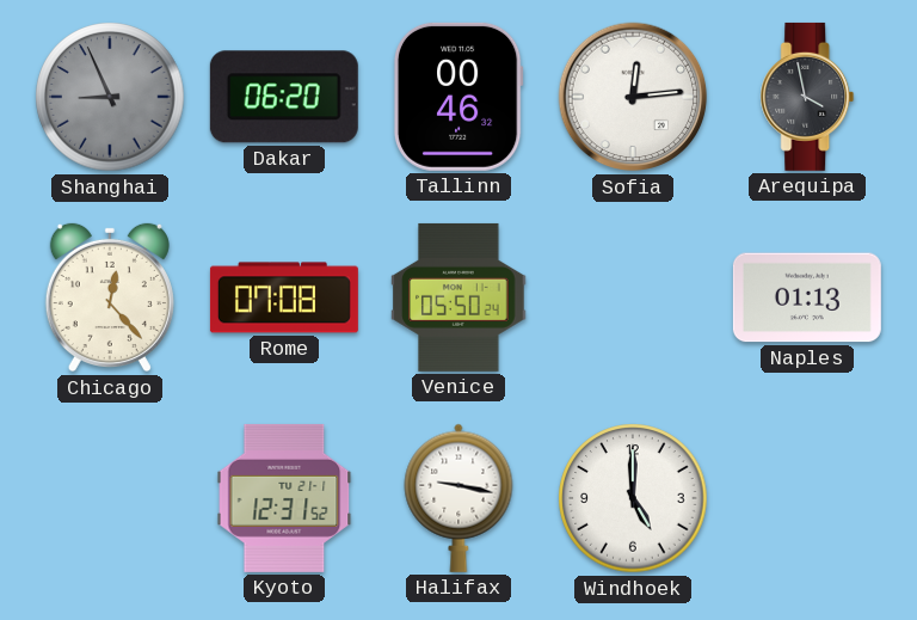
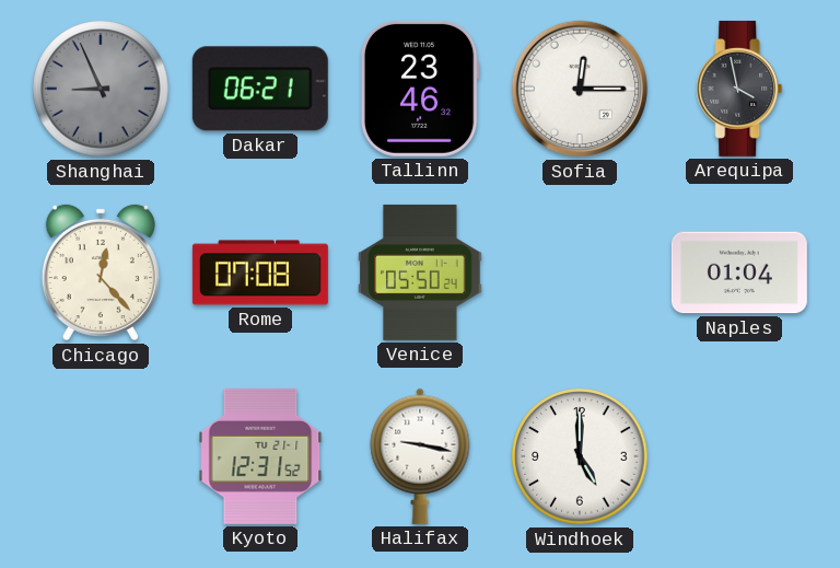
Dakar: 06:20 -> 06:21 (260, 89)
Tallinn: 00:46 -> 23:46 (420, 89)
Sofia: 12:14 -> 12:15 (580, 89)
Naples: 01:13 -> 01:04 (739, 273)
